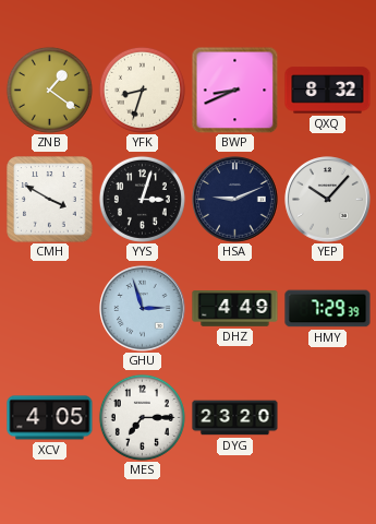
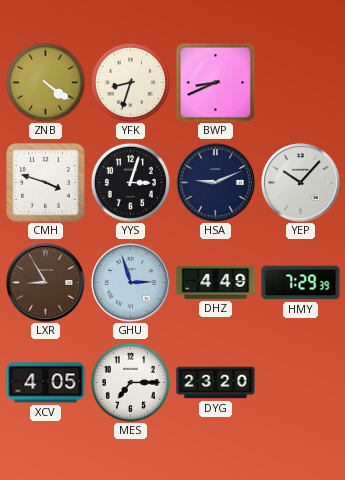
ZNB: 1:21 -> 4:21 (45, 82)
QXQ: 8:32 -> none (328, 91)
CMH: 3:50 -> 3:48 (46, 183)
LXR: none -> 8:55 (46, 283)
